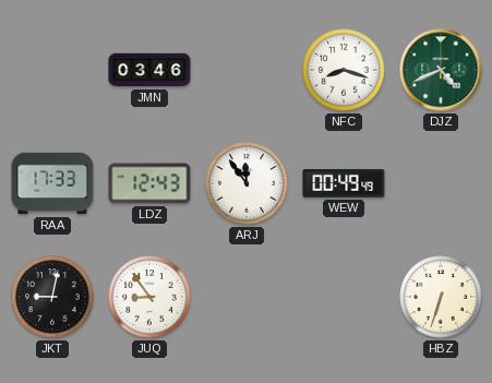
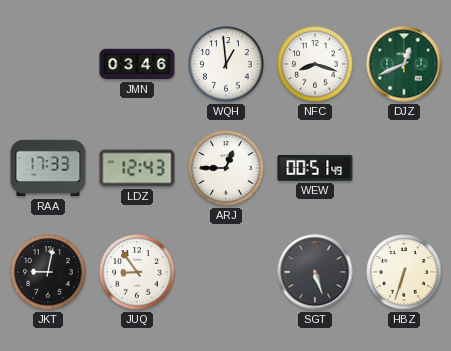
WQH: none -> 12:59 (226, 64)
DJZ: 4:41 -> 12:41 (404, 64)
ARJ: 11:54 -> 12:45 (226, 168)
WEW: 00:49 -> 00:51 (315, 168)
SGT: none -> 5:27 (315, 272)
